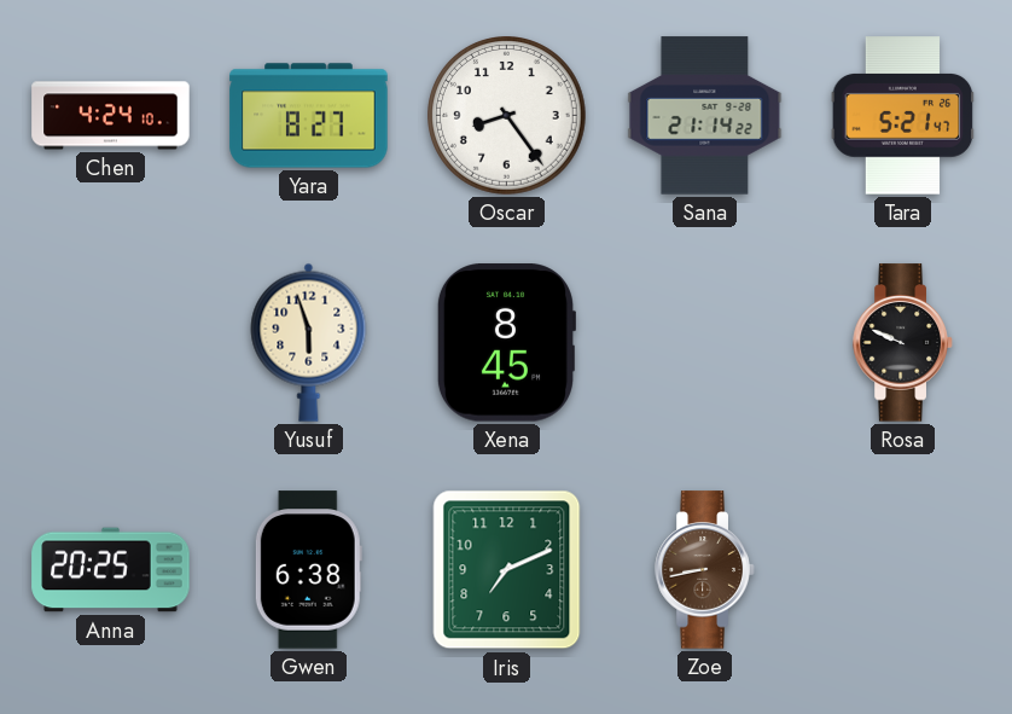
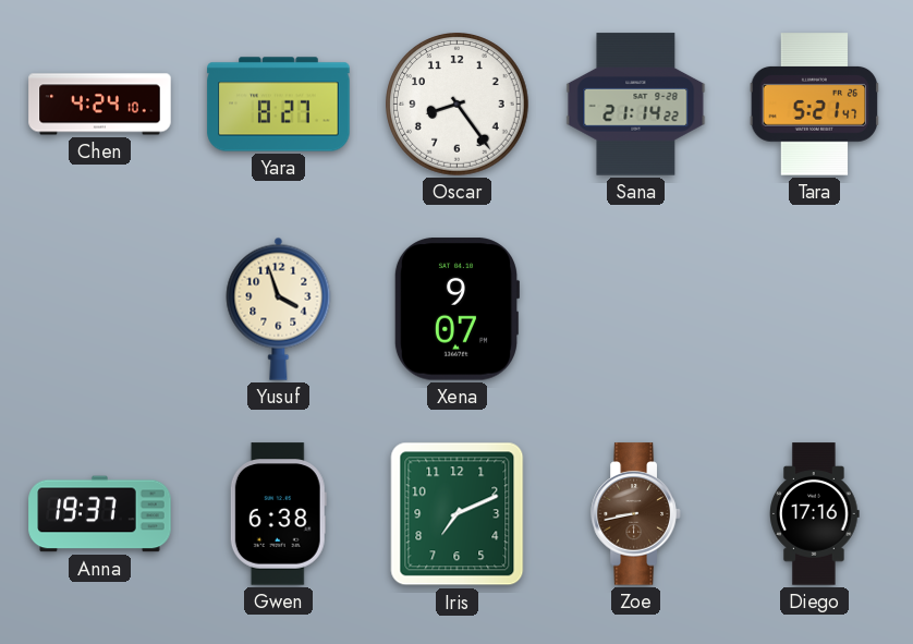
Yusuf: 5:57 -> 3:57 (279, 308)
Xena: 8:45 -> 9:07 (455, 309)
Rosa: 9:49 -> none (903, 343)
Anna: 20:25 -> 19:37 (100, 514)
Diego: none -> 17:16 (815, 514)
